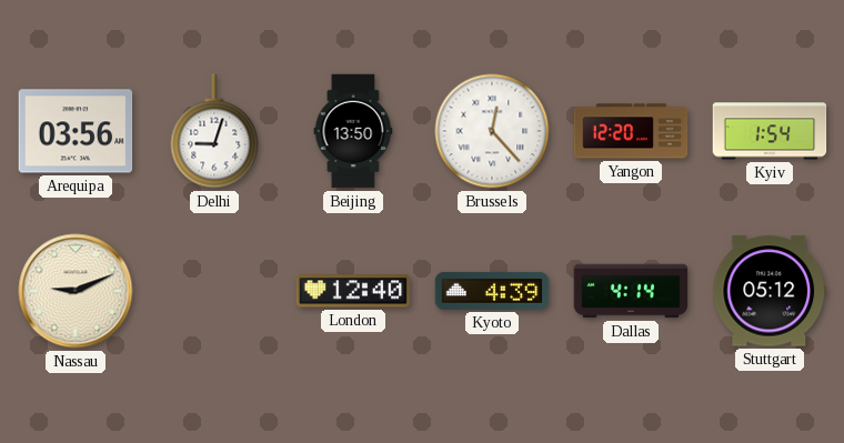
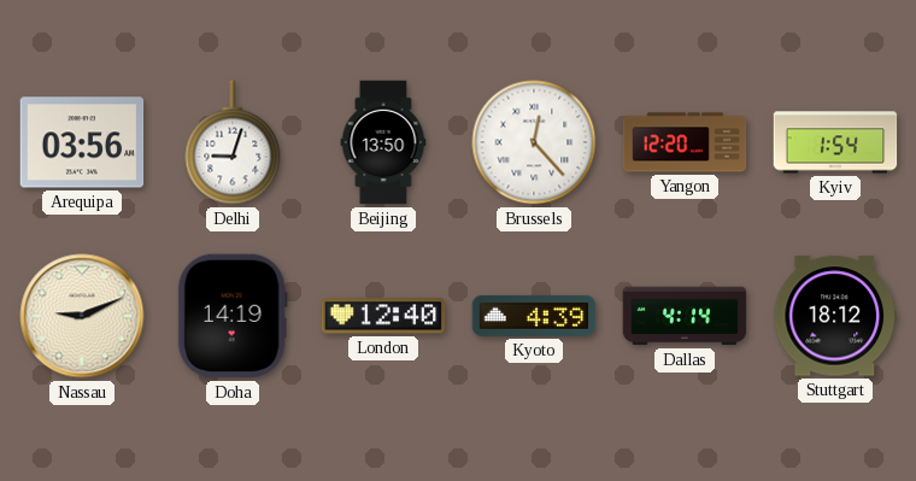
Doha: none -> 14:19 (233, 316)
Stuttgart: 05:12 -> 18:12 (835, 316)
